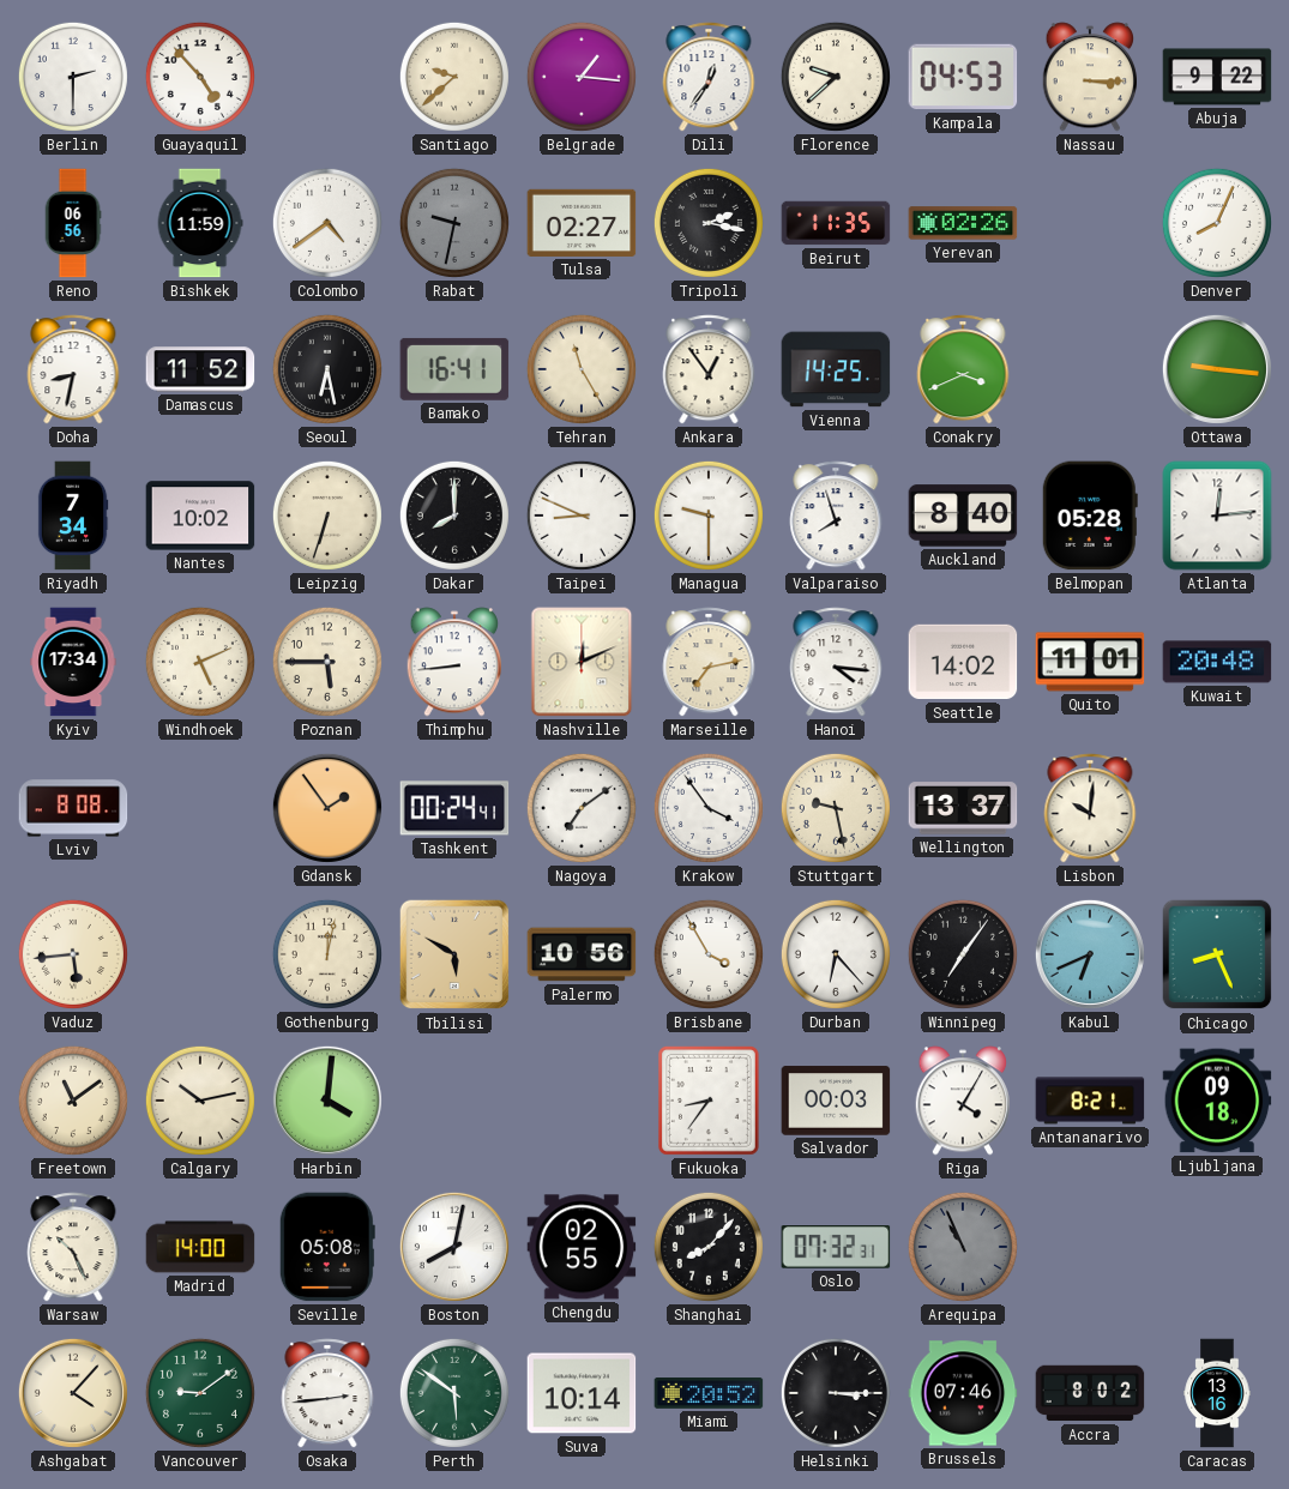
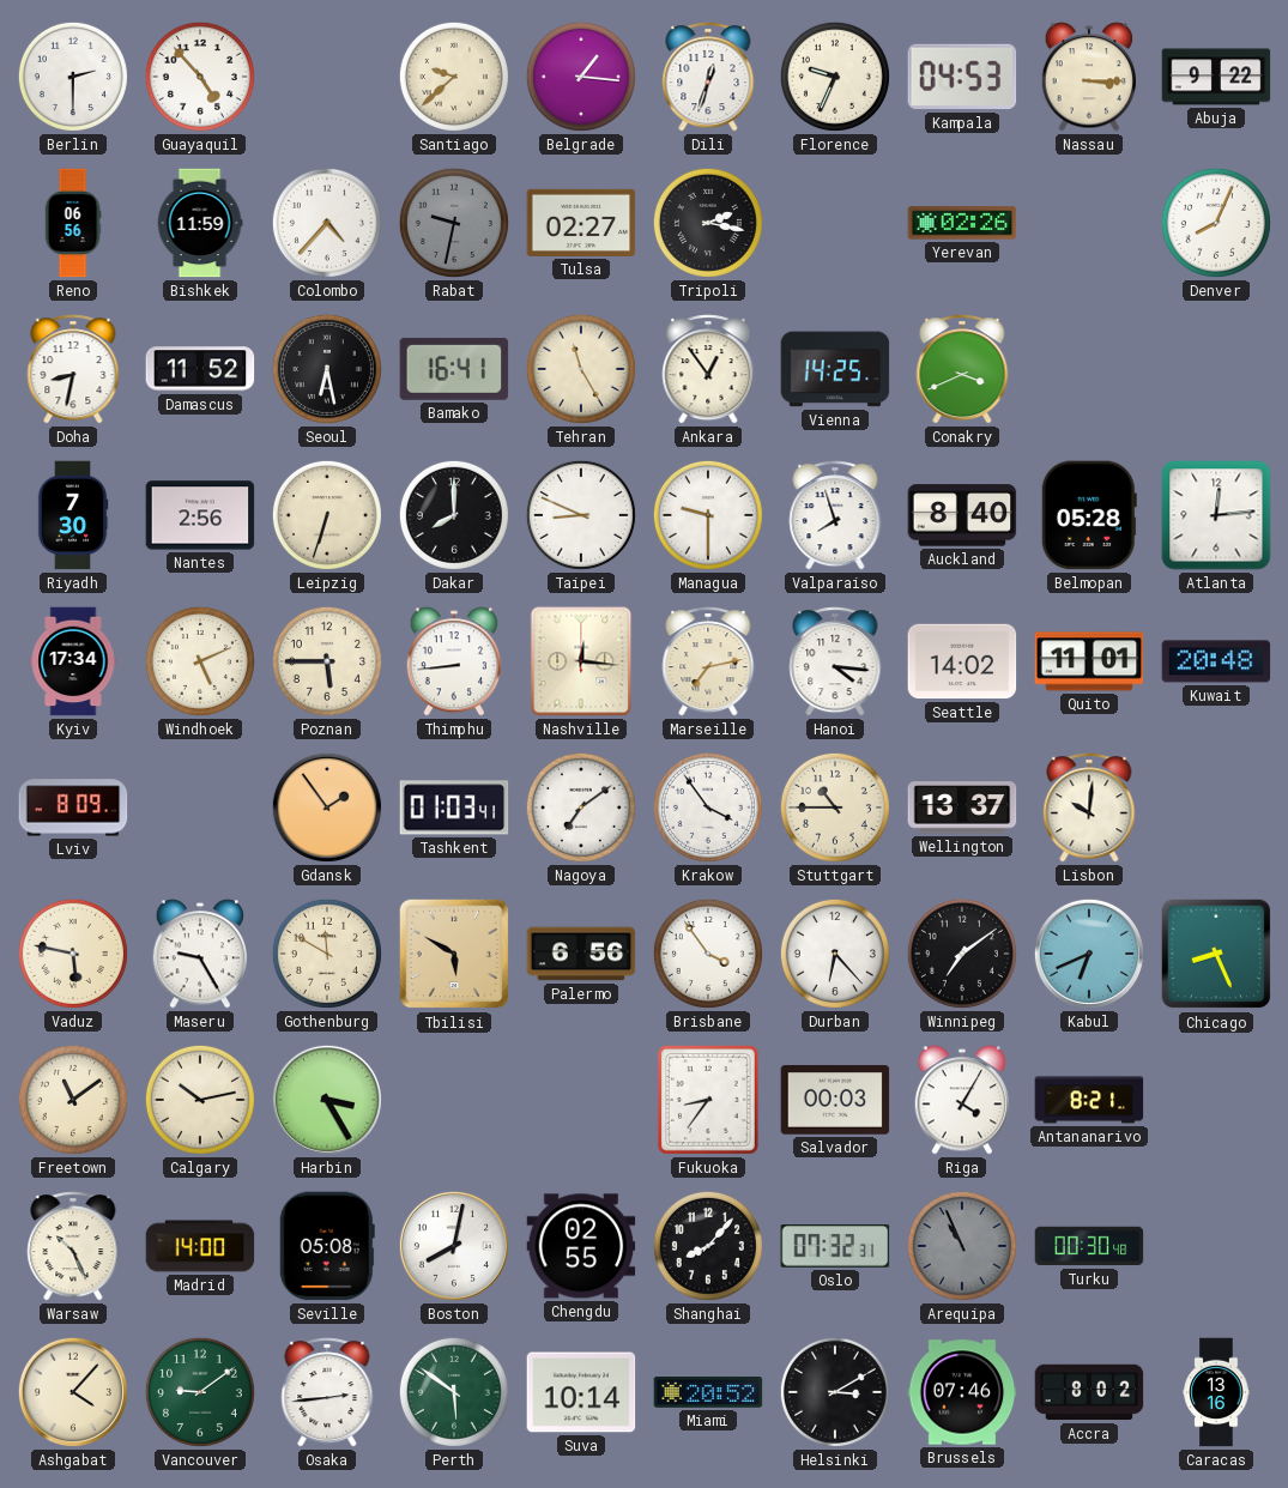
Dili: 12:36 -> 12:33 (708, 77)
Florence: 9:38 -> 9:34 (835, 77)
Colombo: 4:39 -> 4:37 (327, 223)
Beirut: 11:35 -> none (836, 223)
Ottawa: 9:16 -> none (1217, 369)
Riyadh: 7:34 -> 7:30 (73, 515)
Nantes: 10:02 -> 2:56 (200, 515)
Nashville: 12:11 -> 12:16 (581, 661)
Lviv: 8:08 -> 8:09 (73, 807)
Tashkent: 00:24 -> 01:03 (454, 807)
Stuttgart: 9:28 -> 10:45 (835, 807)
Vaduz: 5:44 -> 5:47 (73, 954)
Maseru: none -> 9:25 (200, 954)
Gothenburg: 12:02 -> 11:50 (327, 954)
Palermo: 10:56 -> 6:56 (581, 954)
Brisbane: 3:55 -> 3:54 (708, 954)
Winnipeg: 7:06 -> 7:09 (962, 954)
Harbin: 4:01 -> 3:25 (327, 1100)
Ljubljana: 09:18 -> none (1217, 1101)
Turku: none -> 00:30 (1089, 1246)
Helsinki: 3:15 -> 3:10 (835, 1392)
